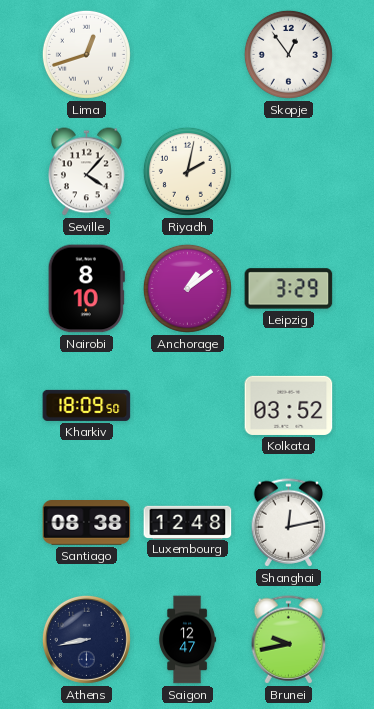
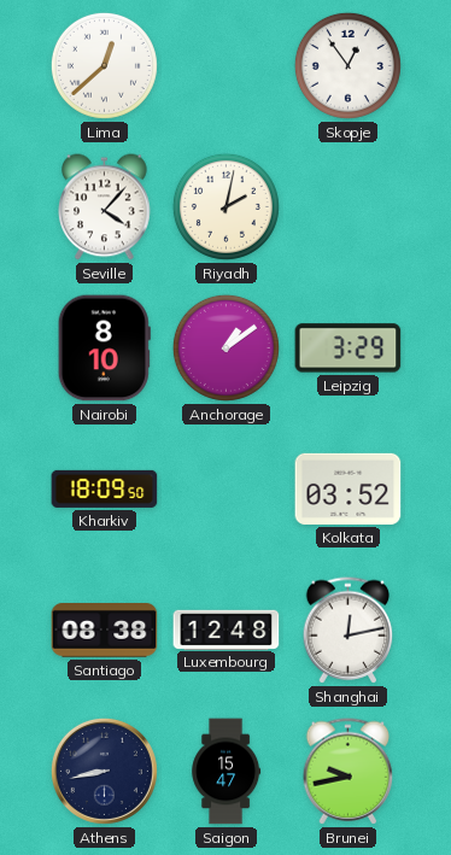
Lima: 12:42 -> 12:38 (104, 65)
Saigon: 12:47 -> 15:47 (227, 772)
